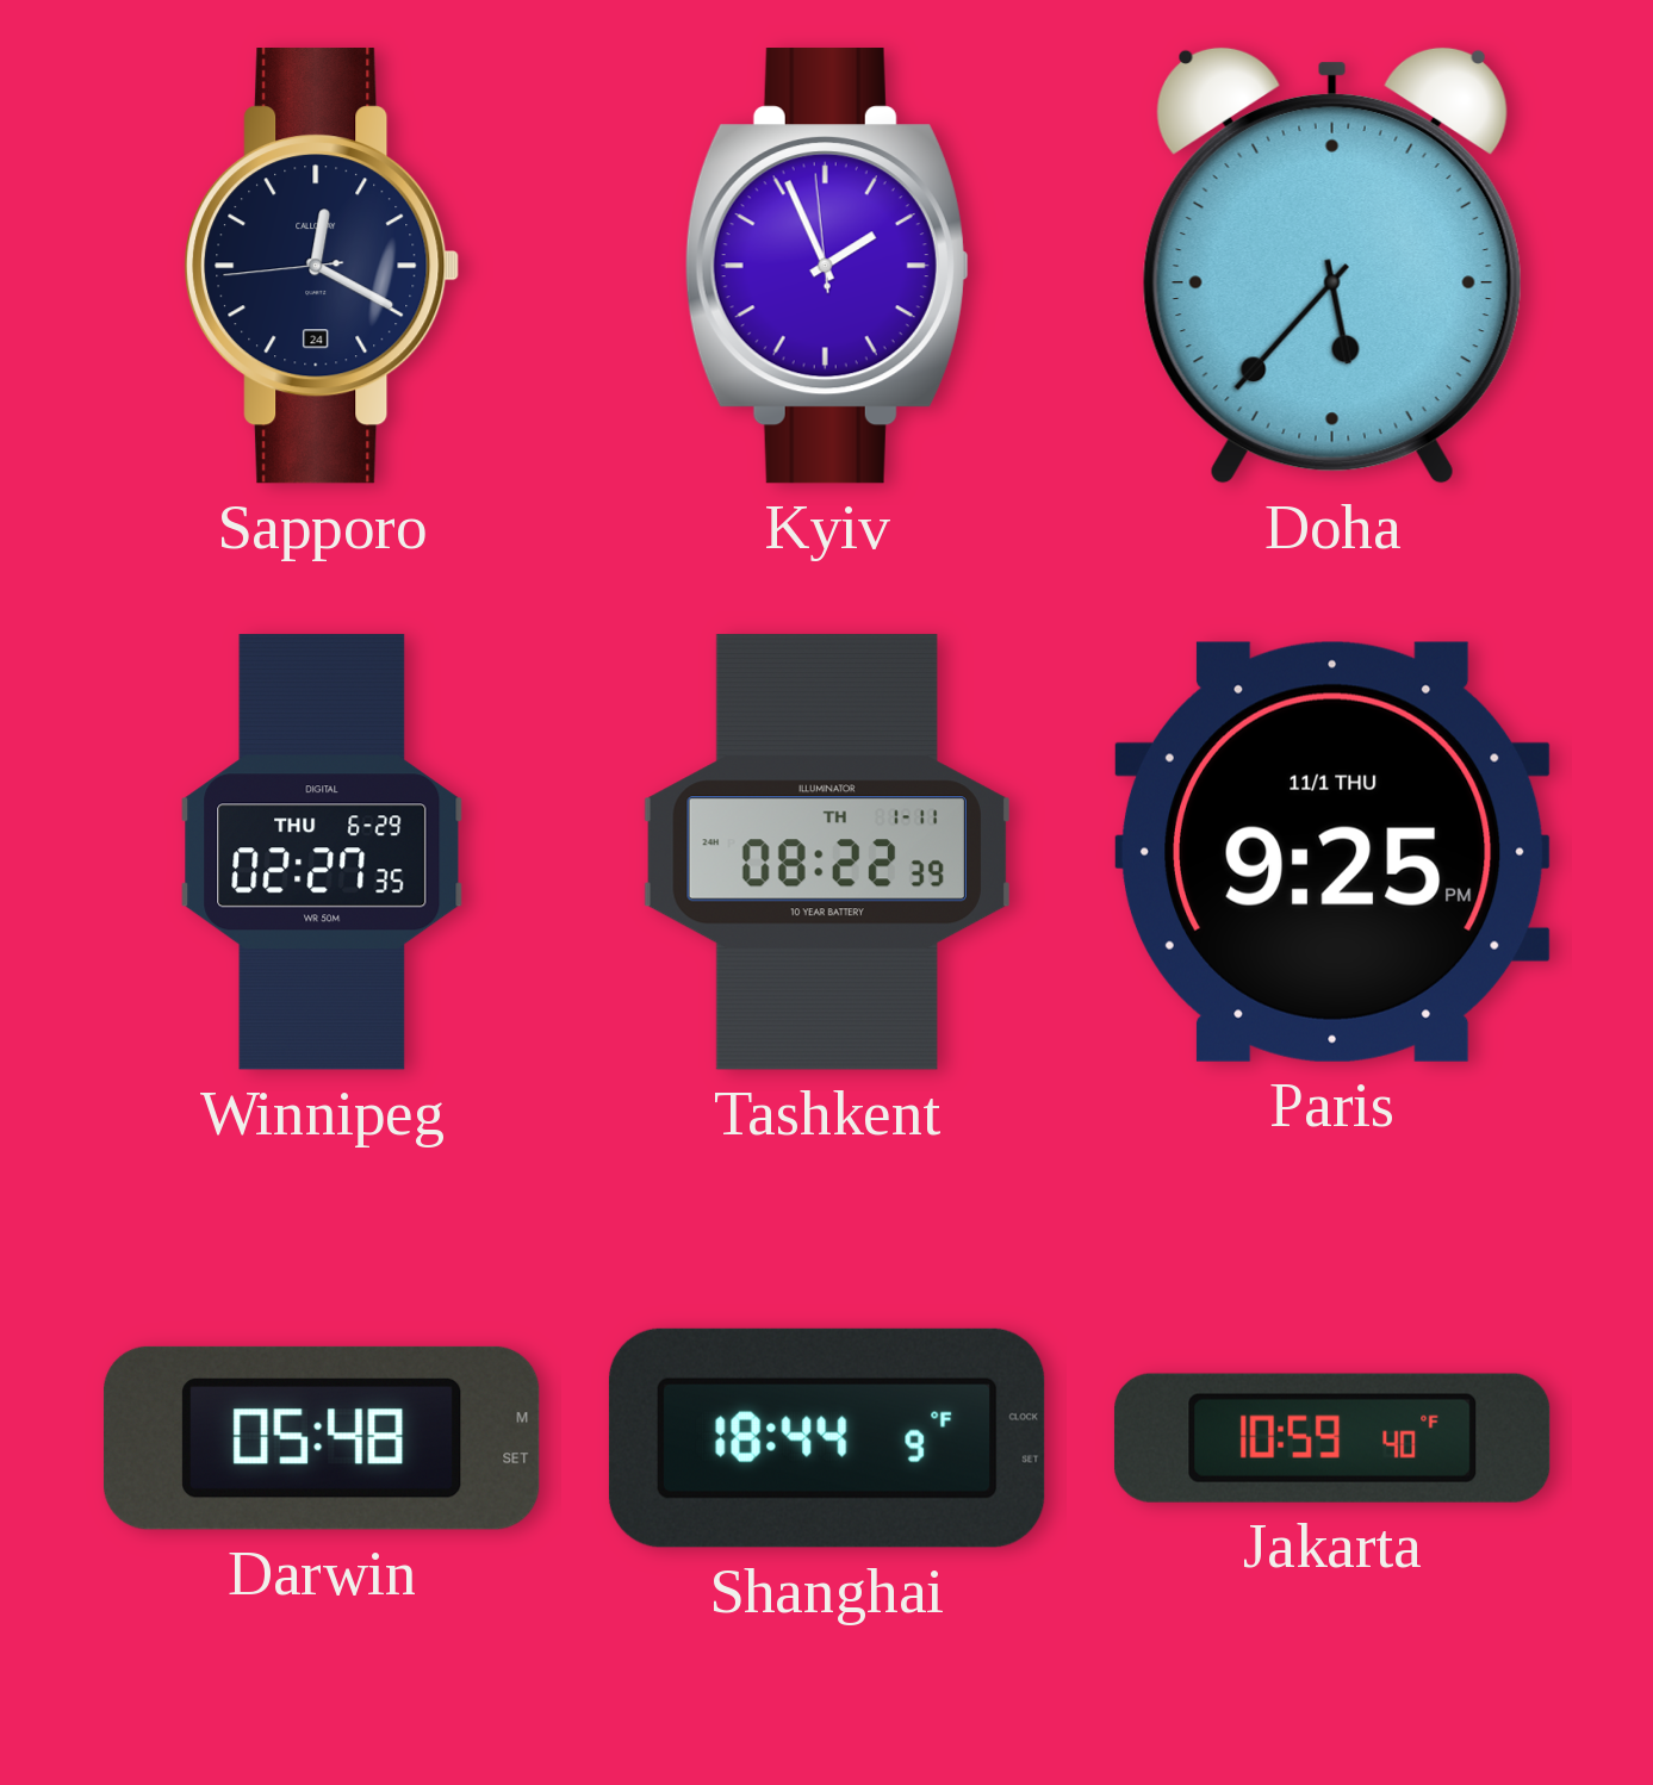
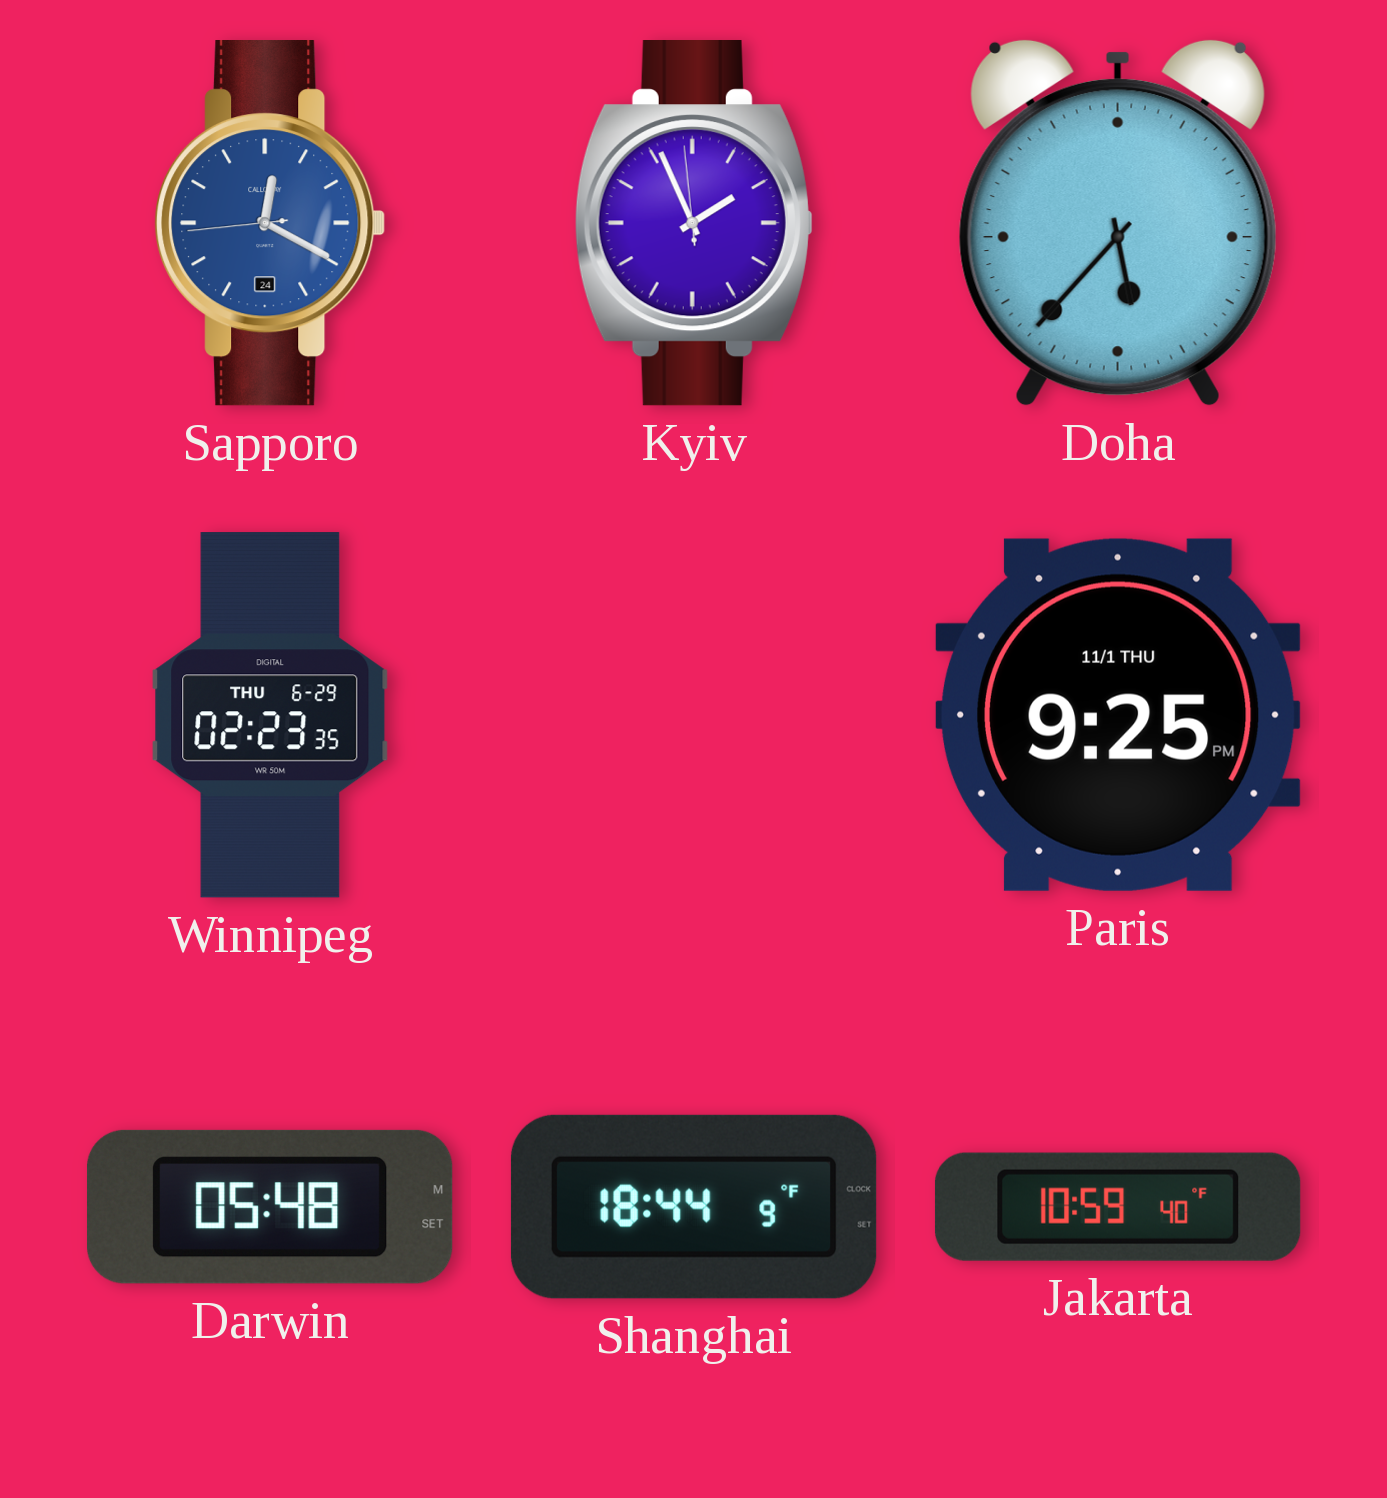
Sapporo dial: navy -> blue (270, 224)
Winnipeg: 02:27 -> 02:23 (270, 715)
Tashkent: 08:22 -> none (827, 852)
